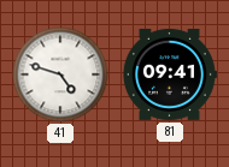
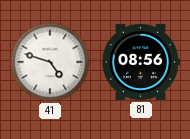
81: 09:41 -> 08:56 (140, 62)
